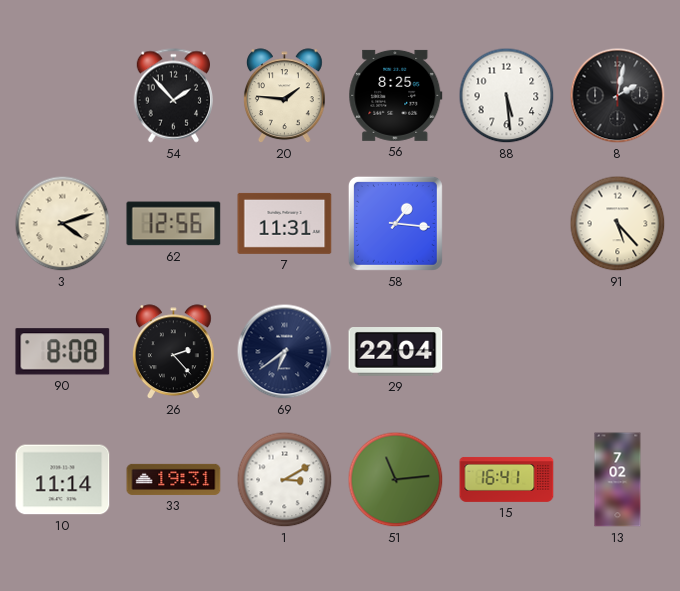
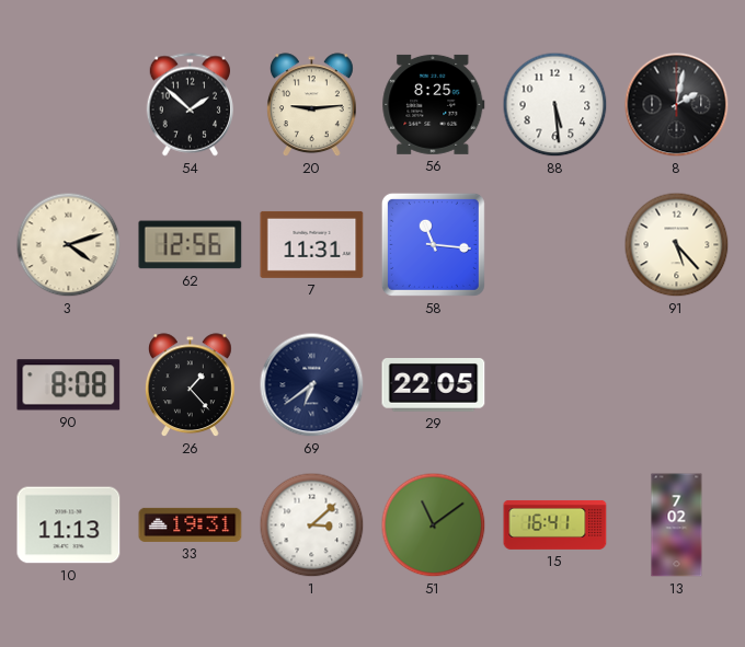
54: 1:53 -> 1:52 (190, 105)
20: 1:46 -> 9:14 (311, 105)
58: 1:16 -> 11:16 (433, 244)
26: 2:23 -> 1:23 (190, 385)
29: 22:04 -> 22:05 (434, 385)
10: 11:14 -> 11:13 (69, 525)
1: 3:10 -> 3:08 (312, 525)
51: 11:14 -> 11:09 (434, 525)
